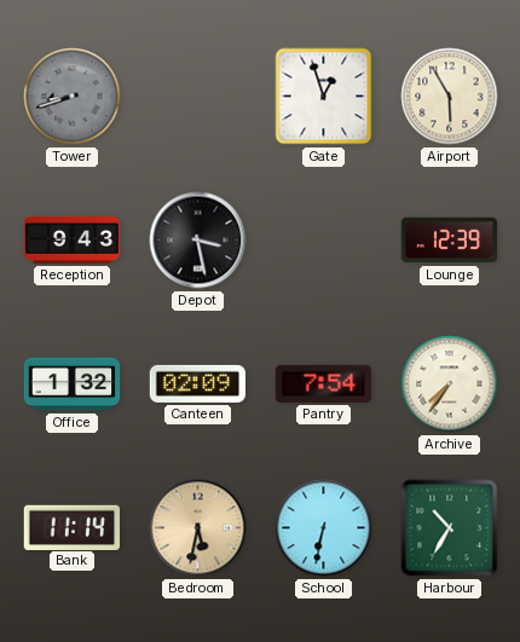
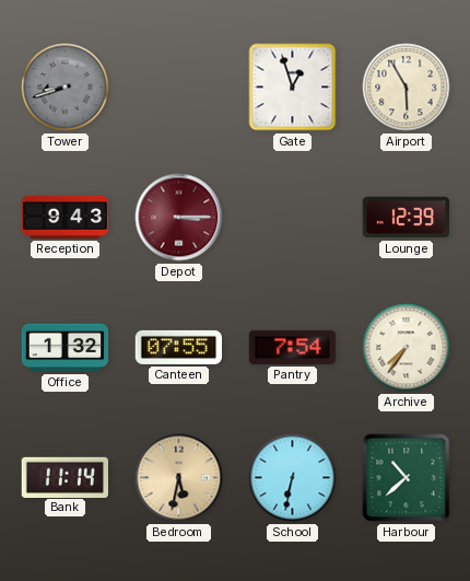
Depot: 3:28 -> 3:15 (179, 218)
Depot dial: black -> burgundy (179, 218)
Canteen: 02:09 -> 07:55 (178, 347)
Harbour: 10:35 -> 10:38 (407, 478)
